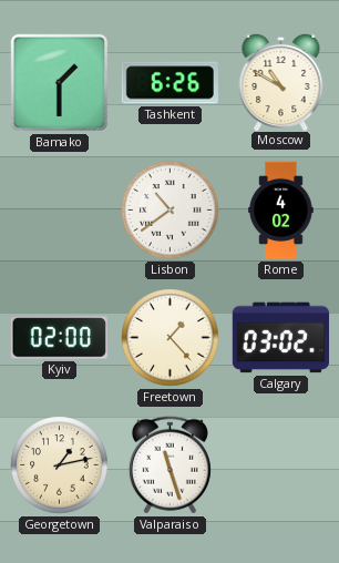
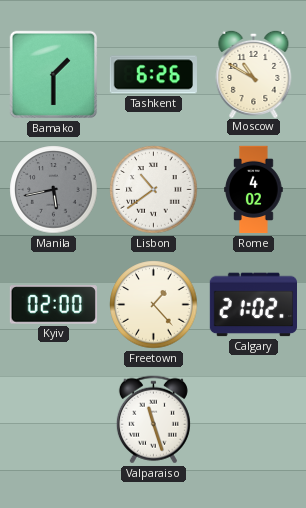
Manila: none -> 5:43 (54, 190)
Calgary: 03:02 -> 21:02 (253, 305)
Georgetown: 1:13 -> none (60, 465)
